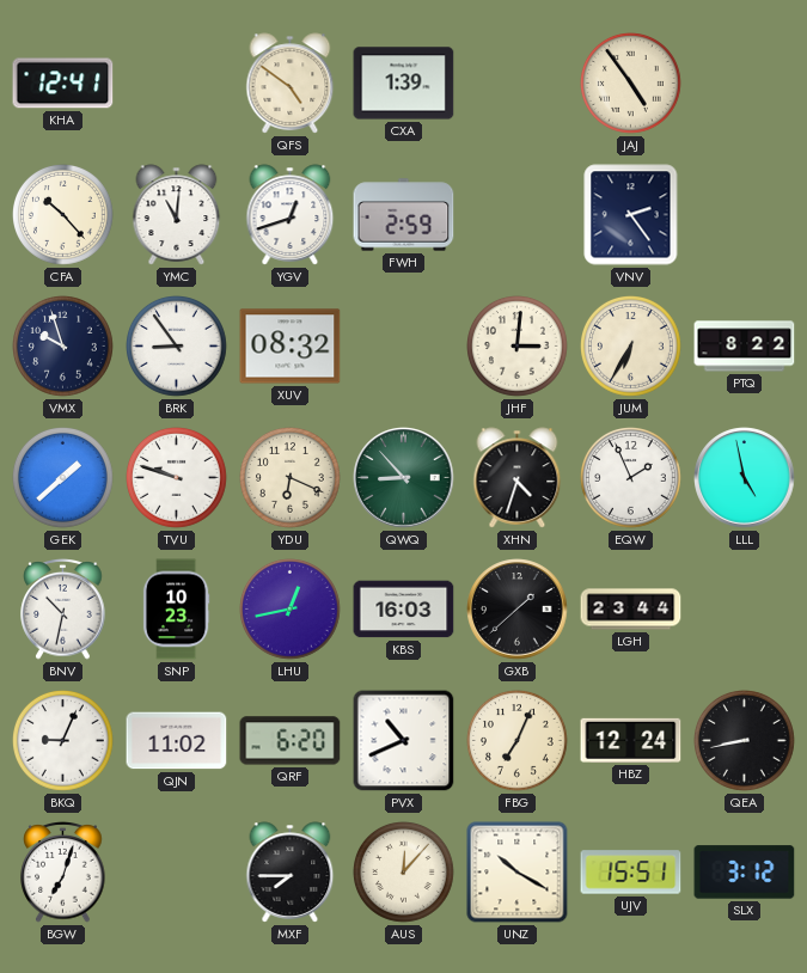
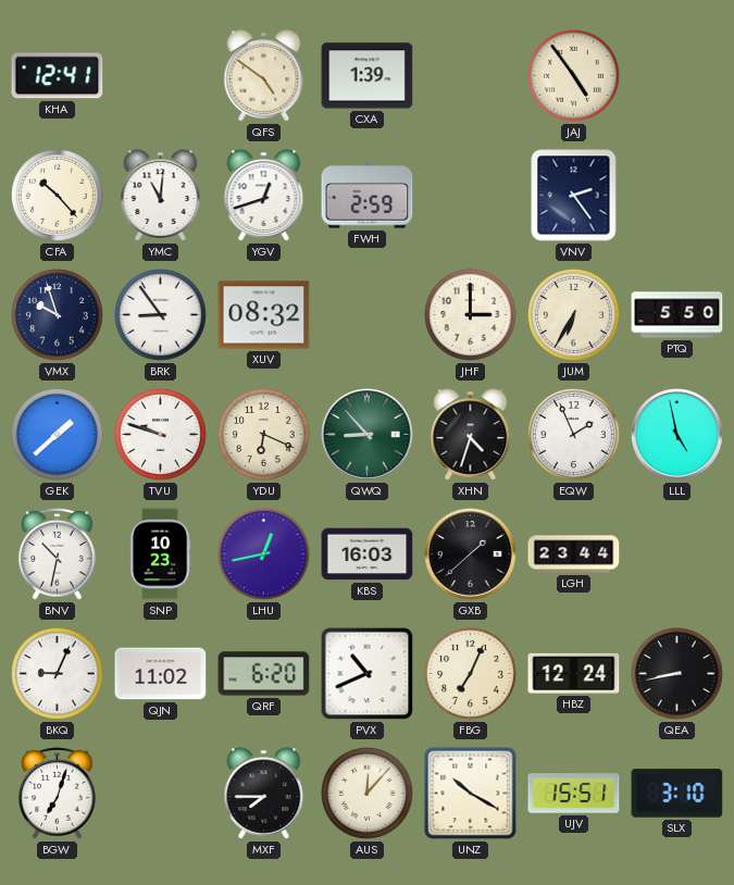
JHF: 3:01 -> 3:00 (471, 315)
PTQ: 8:22 -> 5:50 (677, 315)
SLX: 3:12 -> 3:10 (677, 794)
